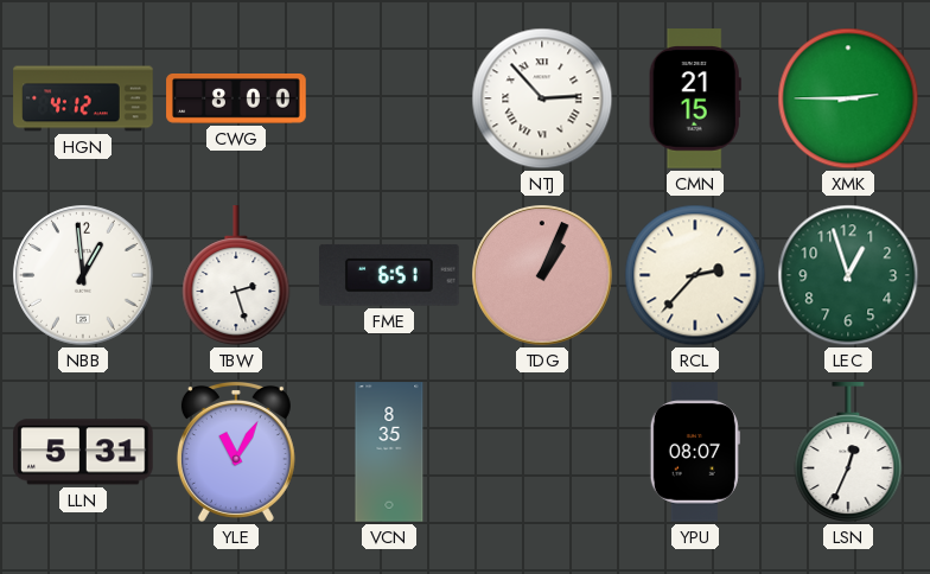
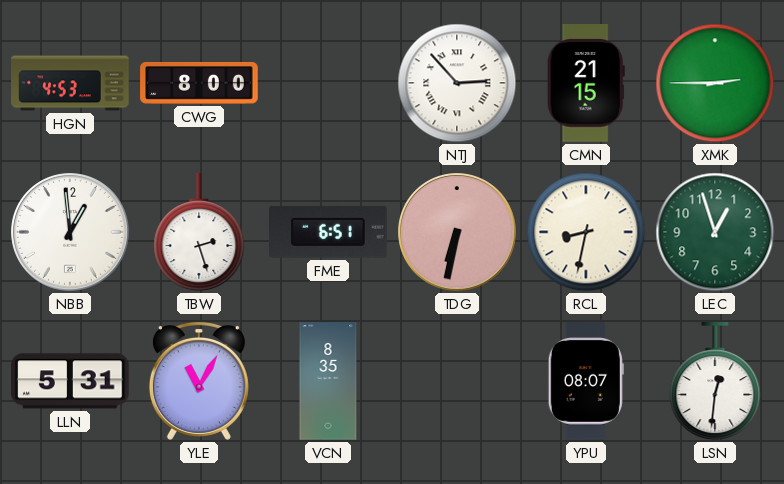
HGN: 4:12 -> 4:53 (70, 83)
TDG: 1:04 -> 6:32 (457, 232)
RCL: 2:37 -> 8:32 (586, 232)
LSN: 12:34 -> 12:31 (715, 382)
